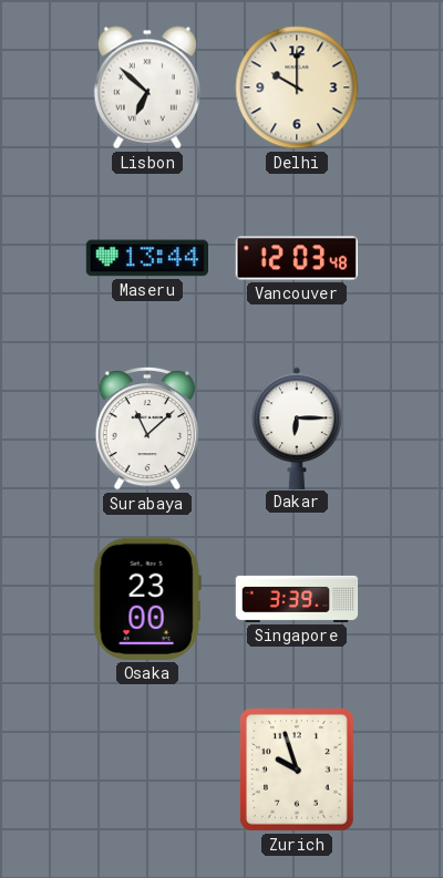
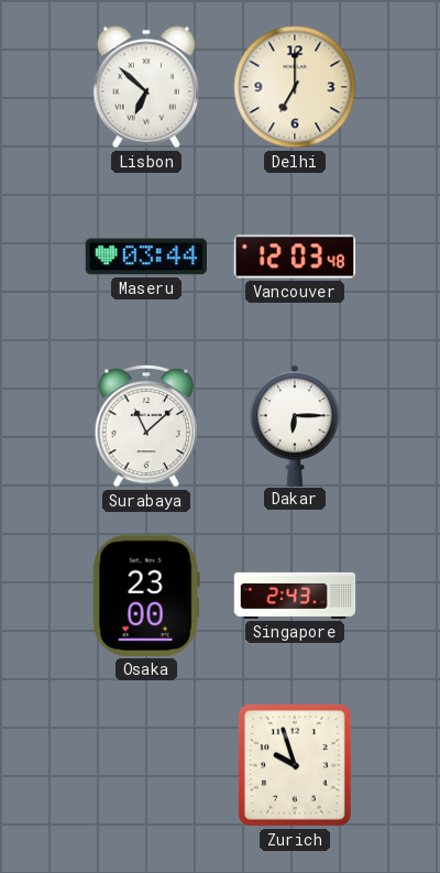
Delhi: 10:00 -> 7:00 (295, 87)
Maseru: 13:44 -> 03:44 (145, 257)
Singapore: 3:39 -> 2:43 (295, 596)
